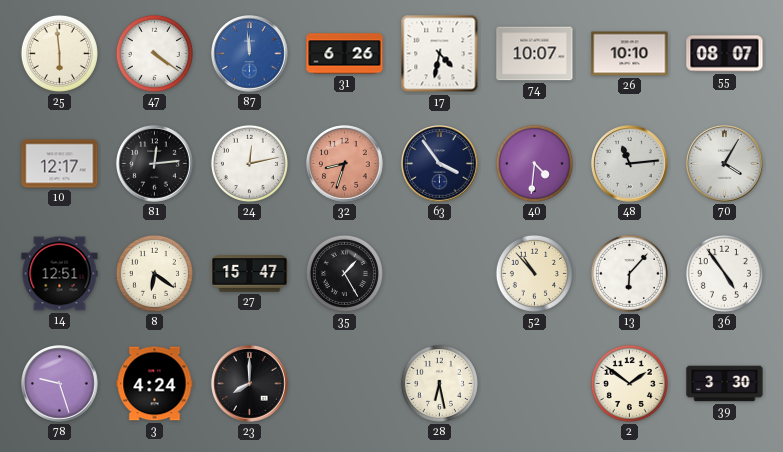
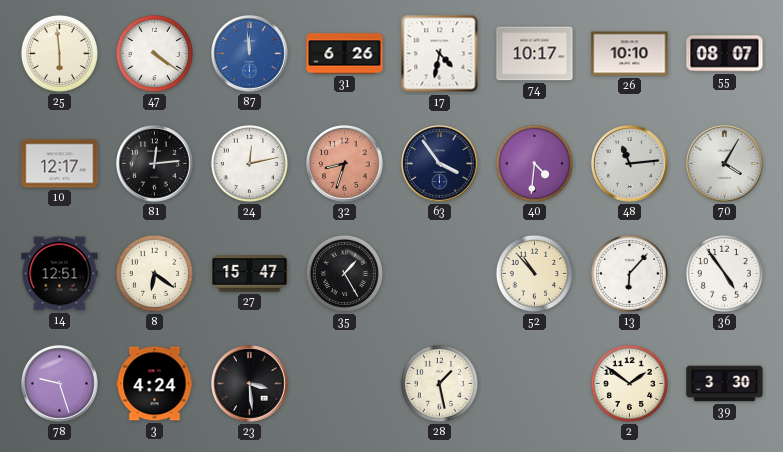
74: 10:07 -> 10:17 (535, 54)
23: 8:00 -> 3:29 (250, 384)
28: 6:28 -> 1:28 (439, 383)
